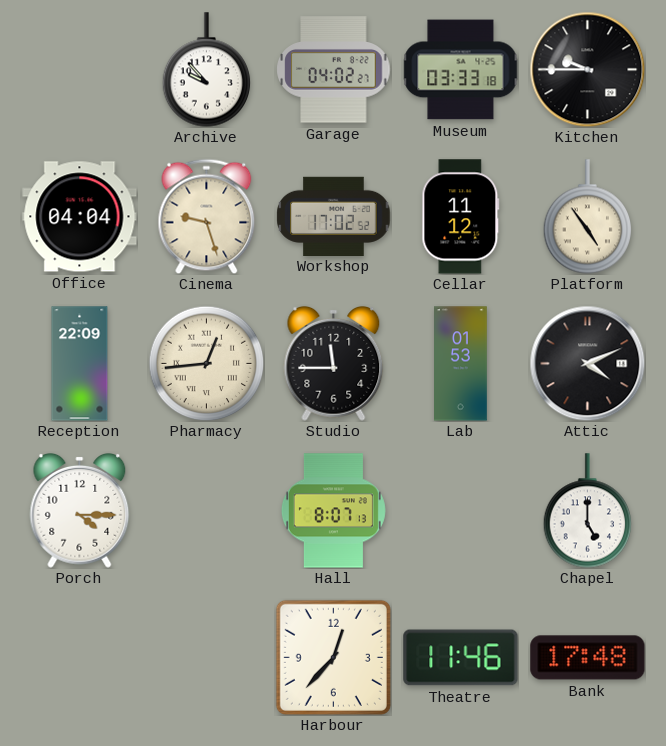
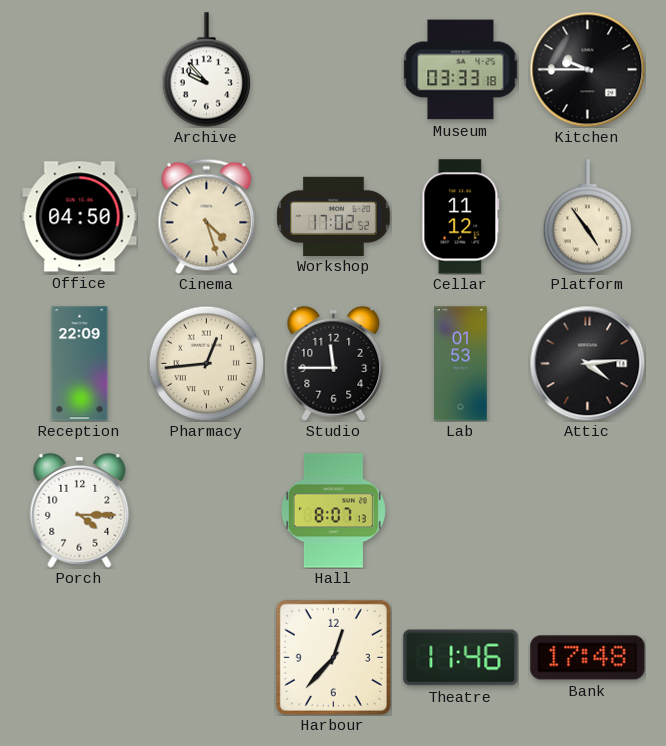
Garage: 04:02 -> none (334, 70)
Office: 04:04 -> 04:50 (80, 217)
Cinema: 9:27 -> 4:27 (207, 216)
Attic: 4:11 -> 4:14 (587, 363)
Chapel: 5:00 -> none (588, 511)
